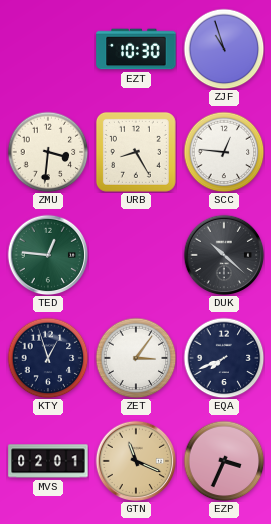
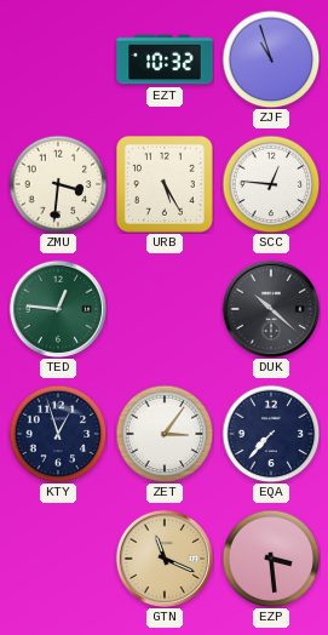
EZT: 10:30 -> 10:32 (165, 59)
URB: 8:25 -> 5:25 (165, 184)
EQA: 7:41 -> 7:37 (271, 434)
MVS: 02:01 -> none (48, 461)
EZP: 3:34 -> 3:29 (271, 559)
